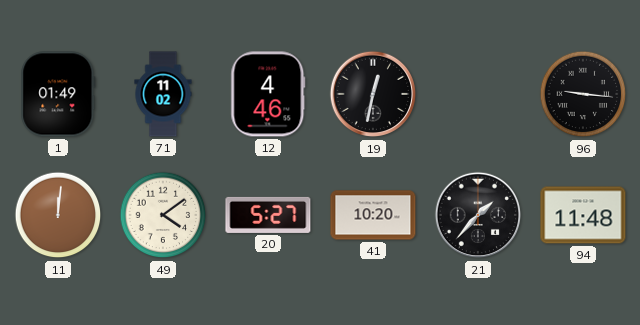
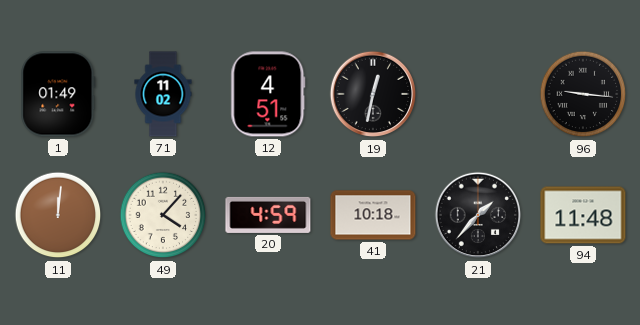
12: 4:46 -> 4:51 (268, 94)
49: 4:09 -> 4:07 (163, 215)
20: 5:27 -> 4:59 (268, 215)
41: 10:20 -> 10:18 (373, 215)
